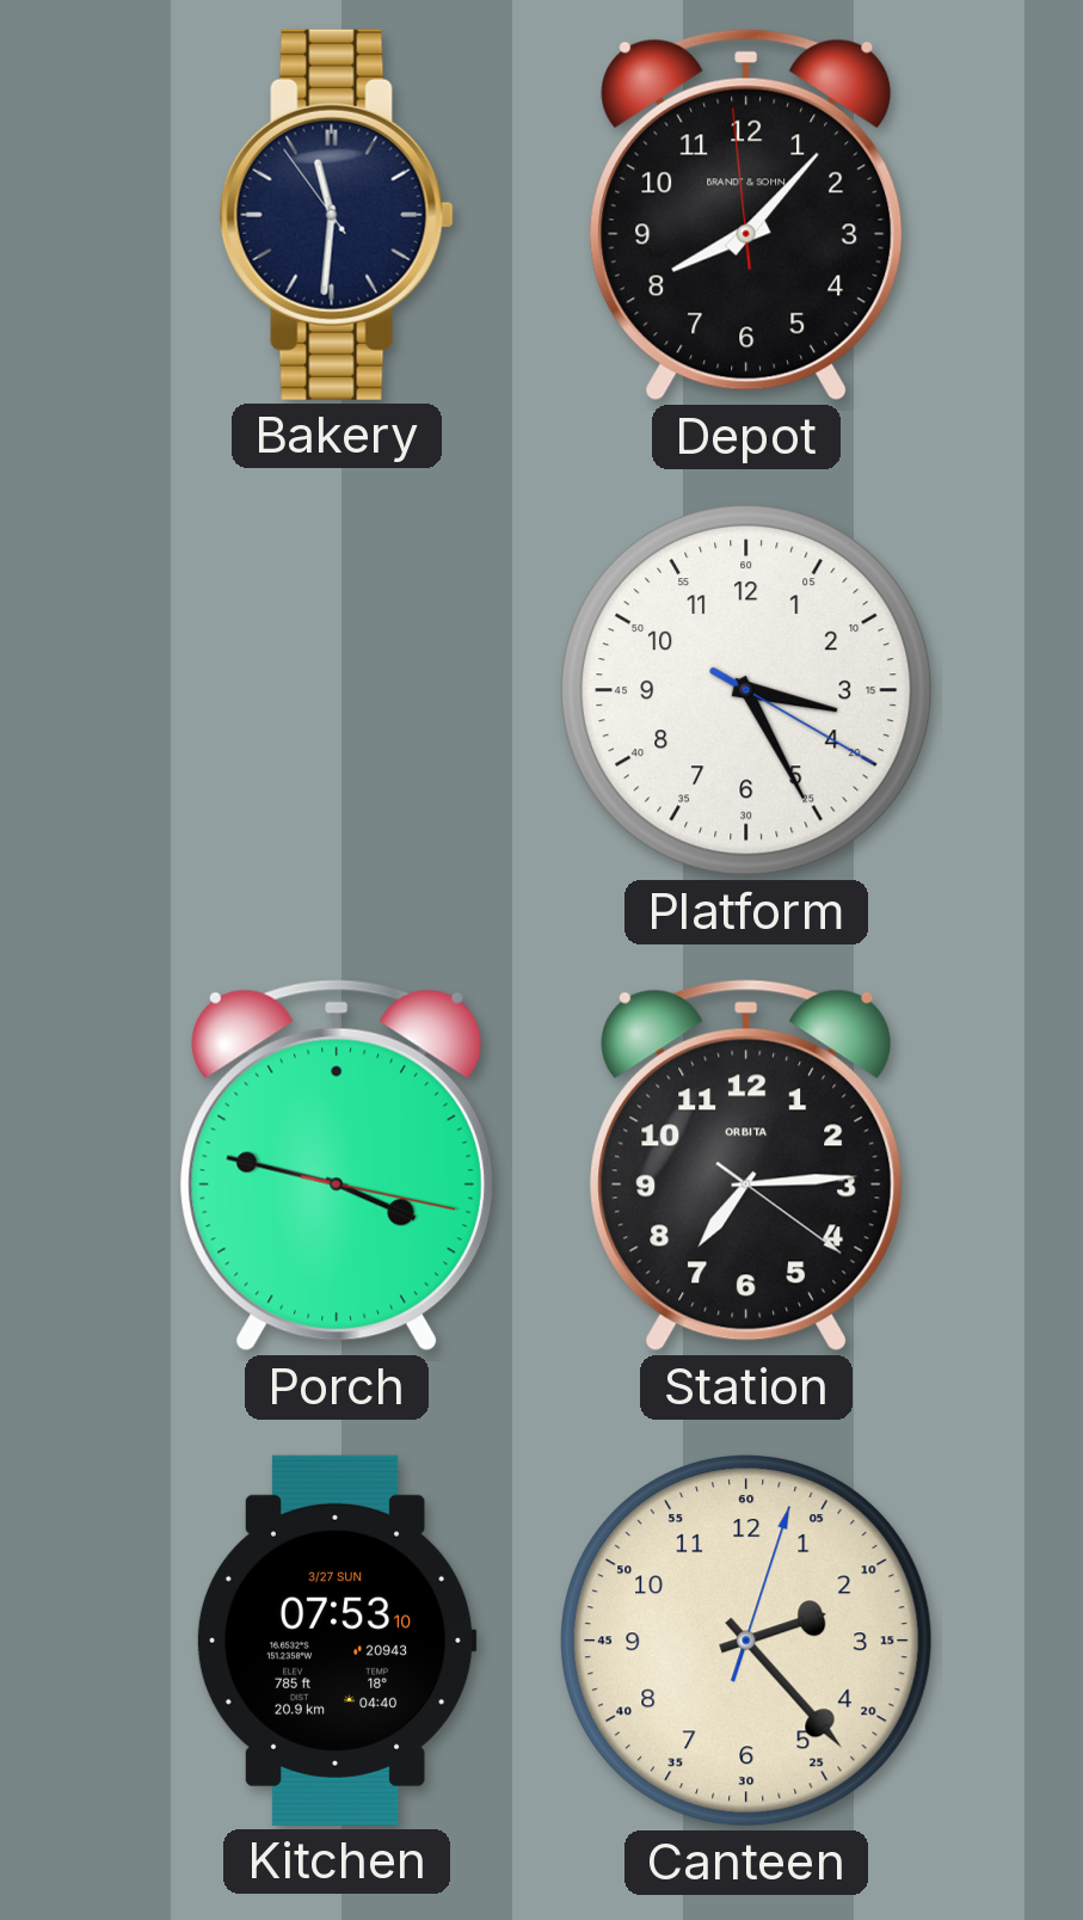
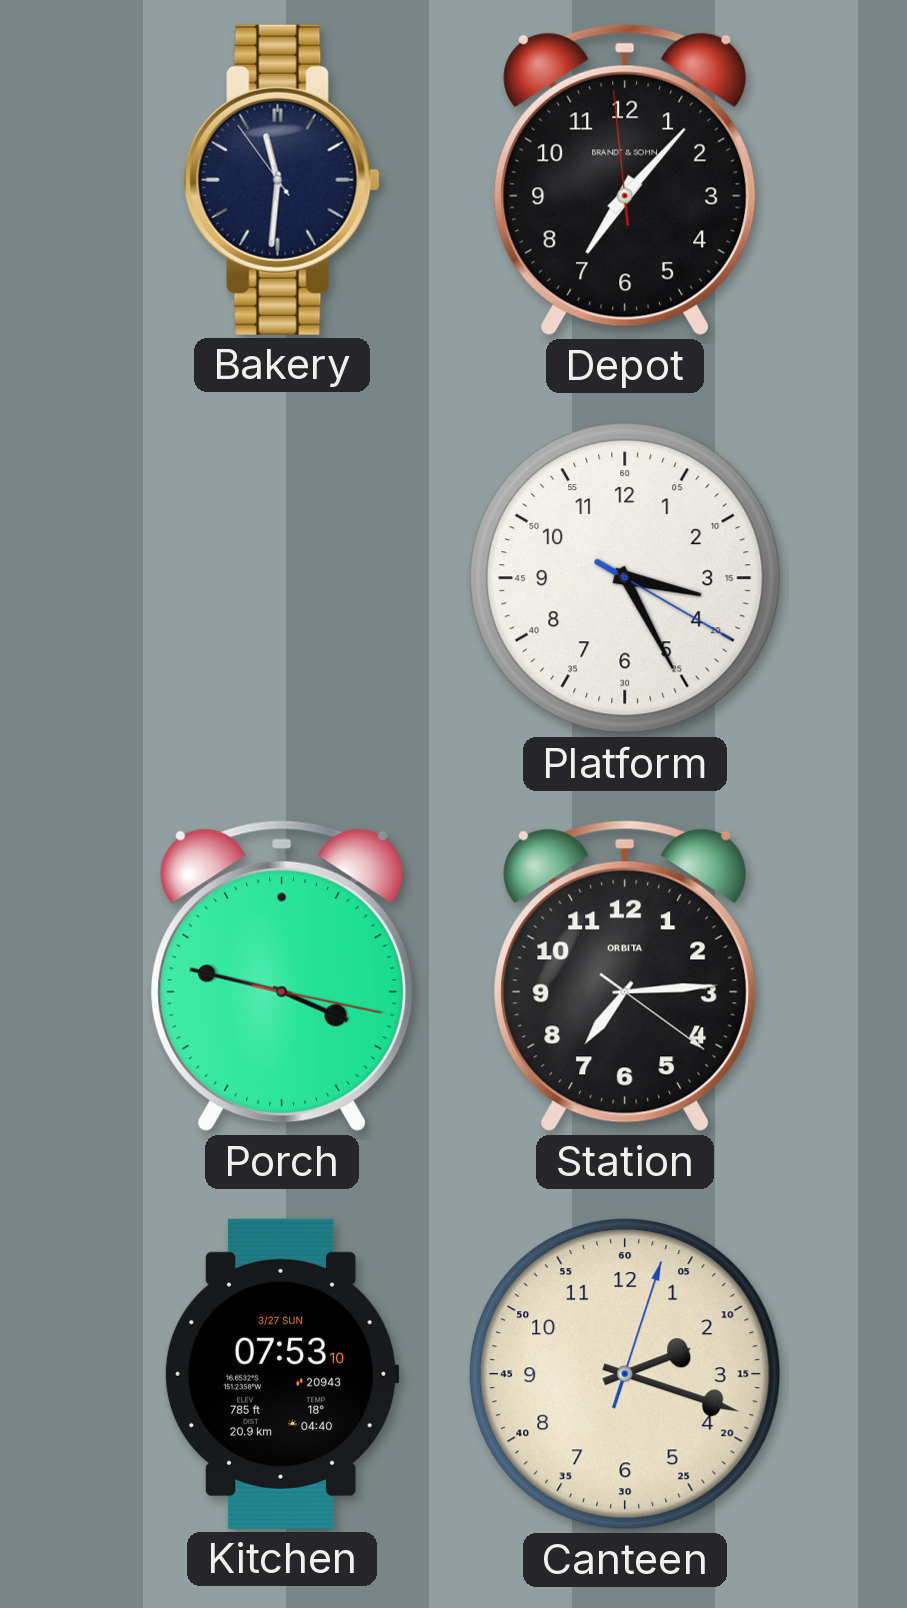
Depot: 8:06 -> 7:06 (625, 180)
Canteen: 2:23 -> 2:18 (626, 1375)
